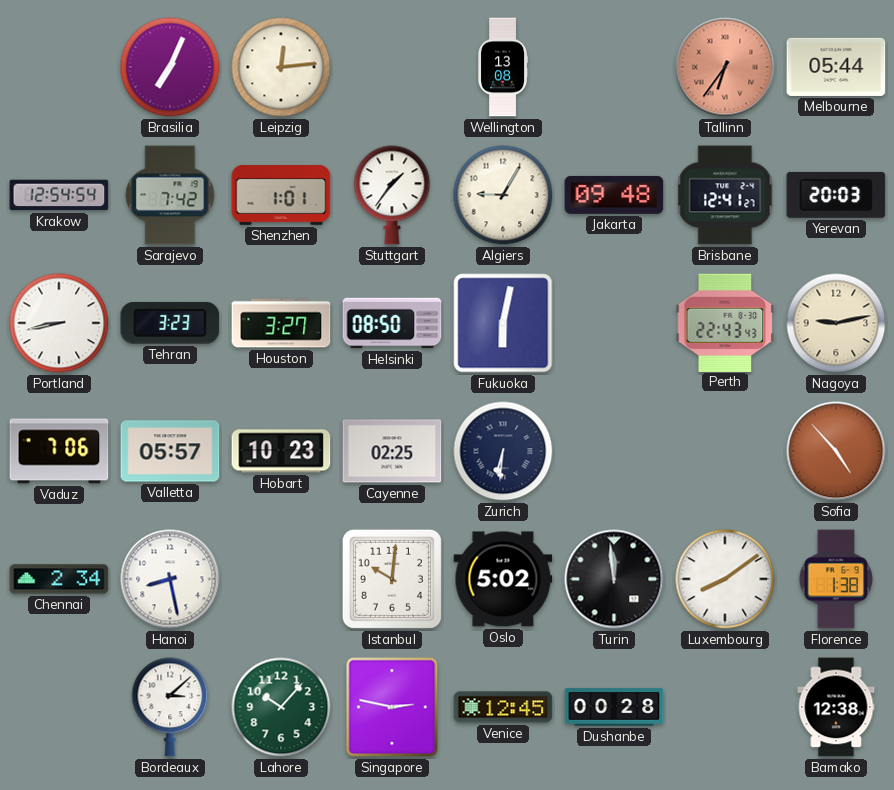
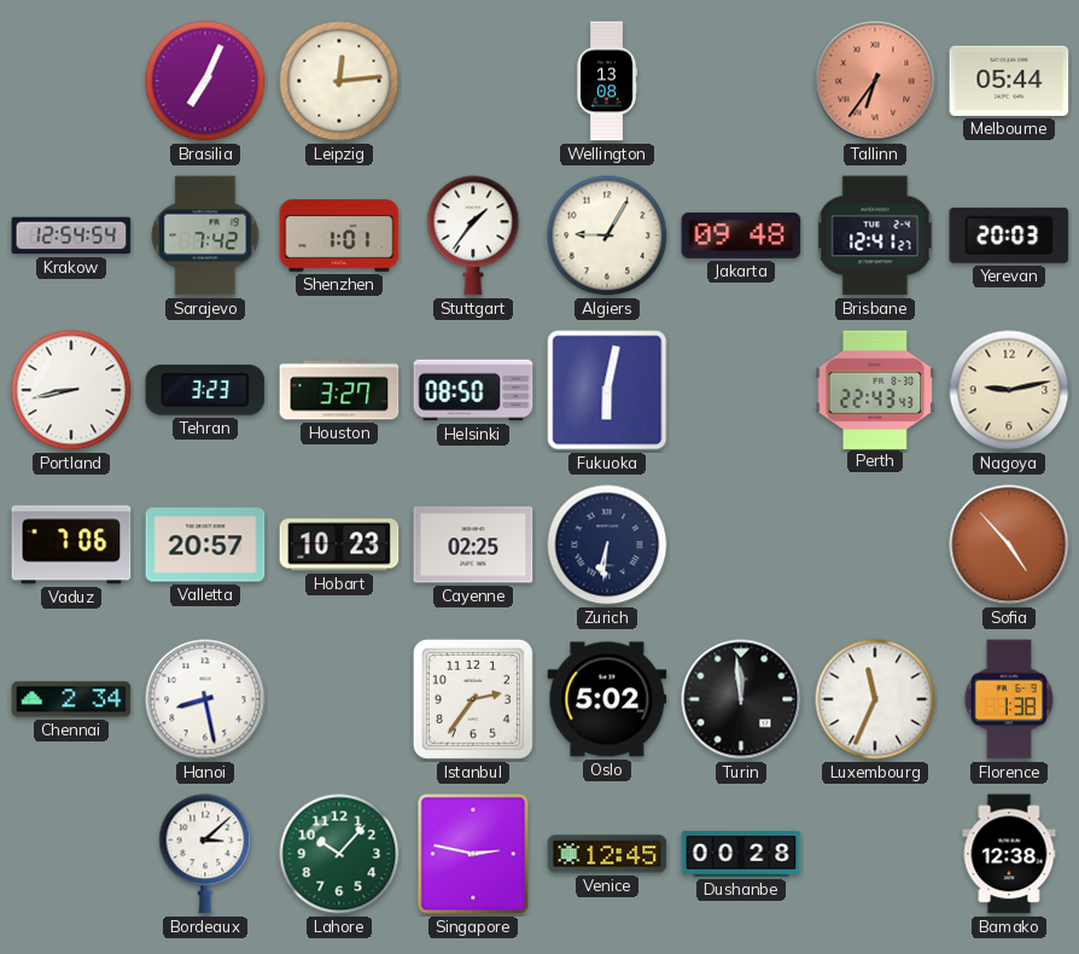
Valletta: 05:57 -> 20:57 (205, 545)
Istanbul: 10:01 -> 2:36 (473, 699)
Luxembourg: 8:09 -> 11:34 (875, 699)
